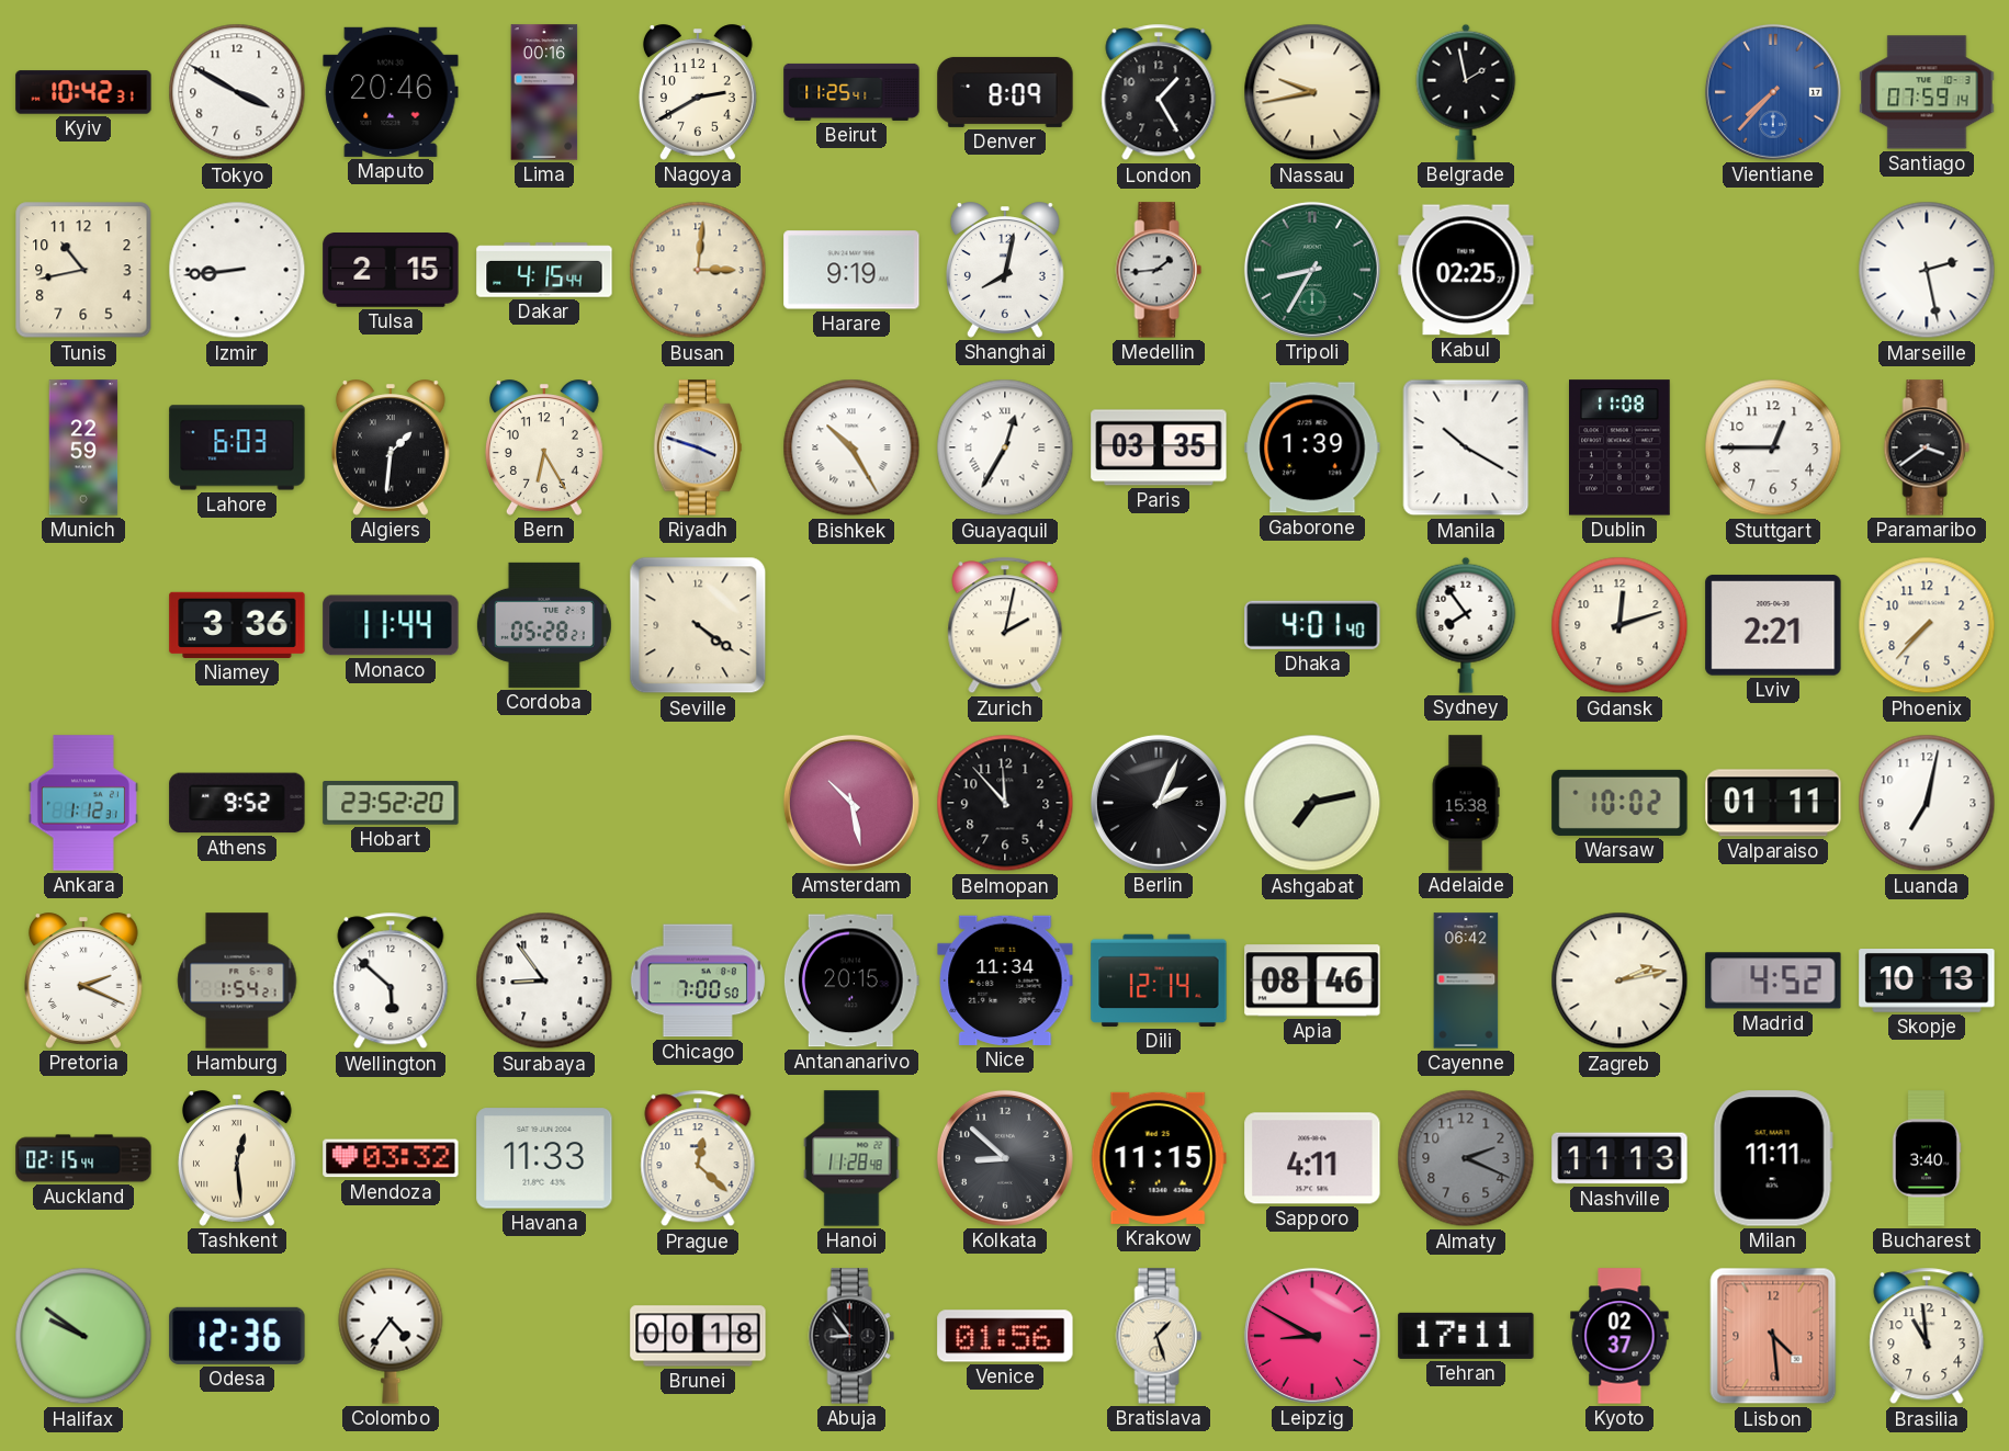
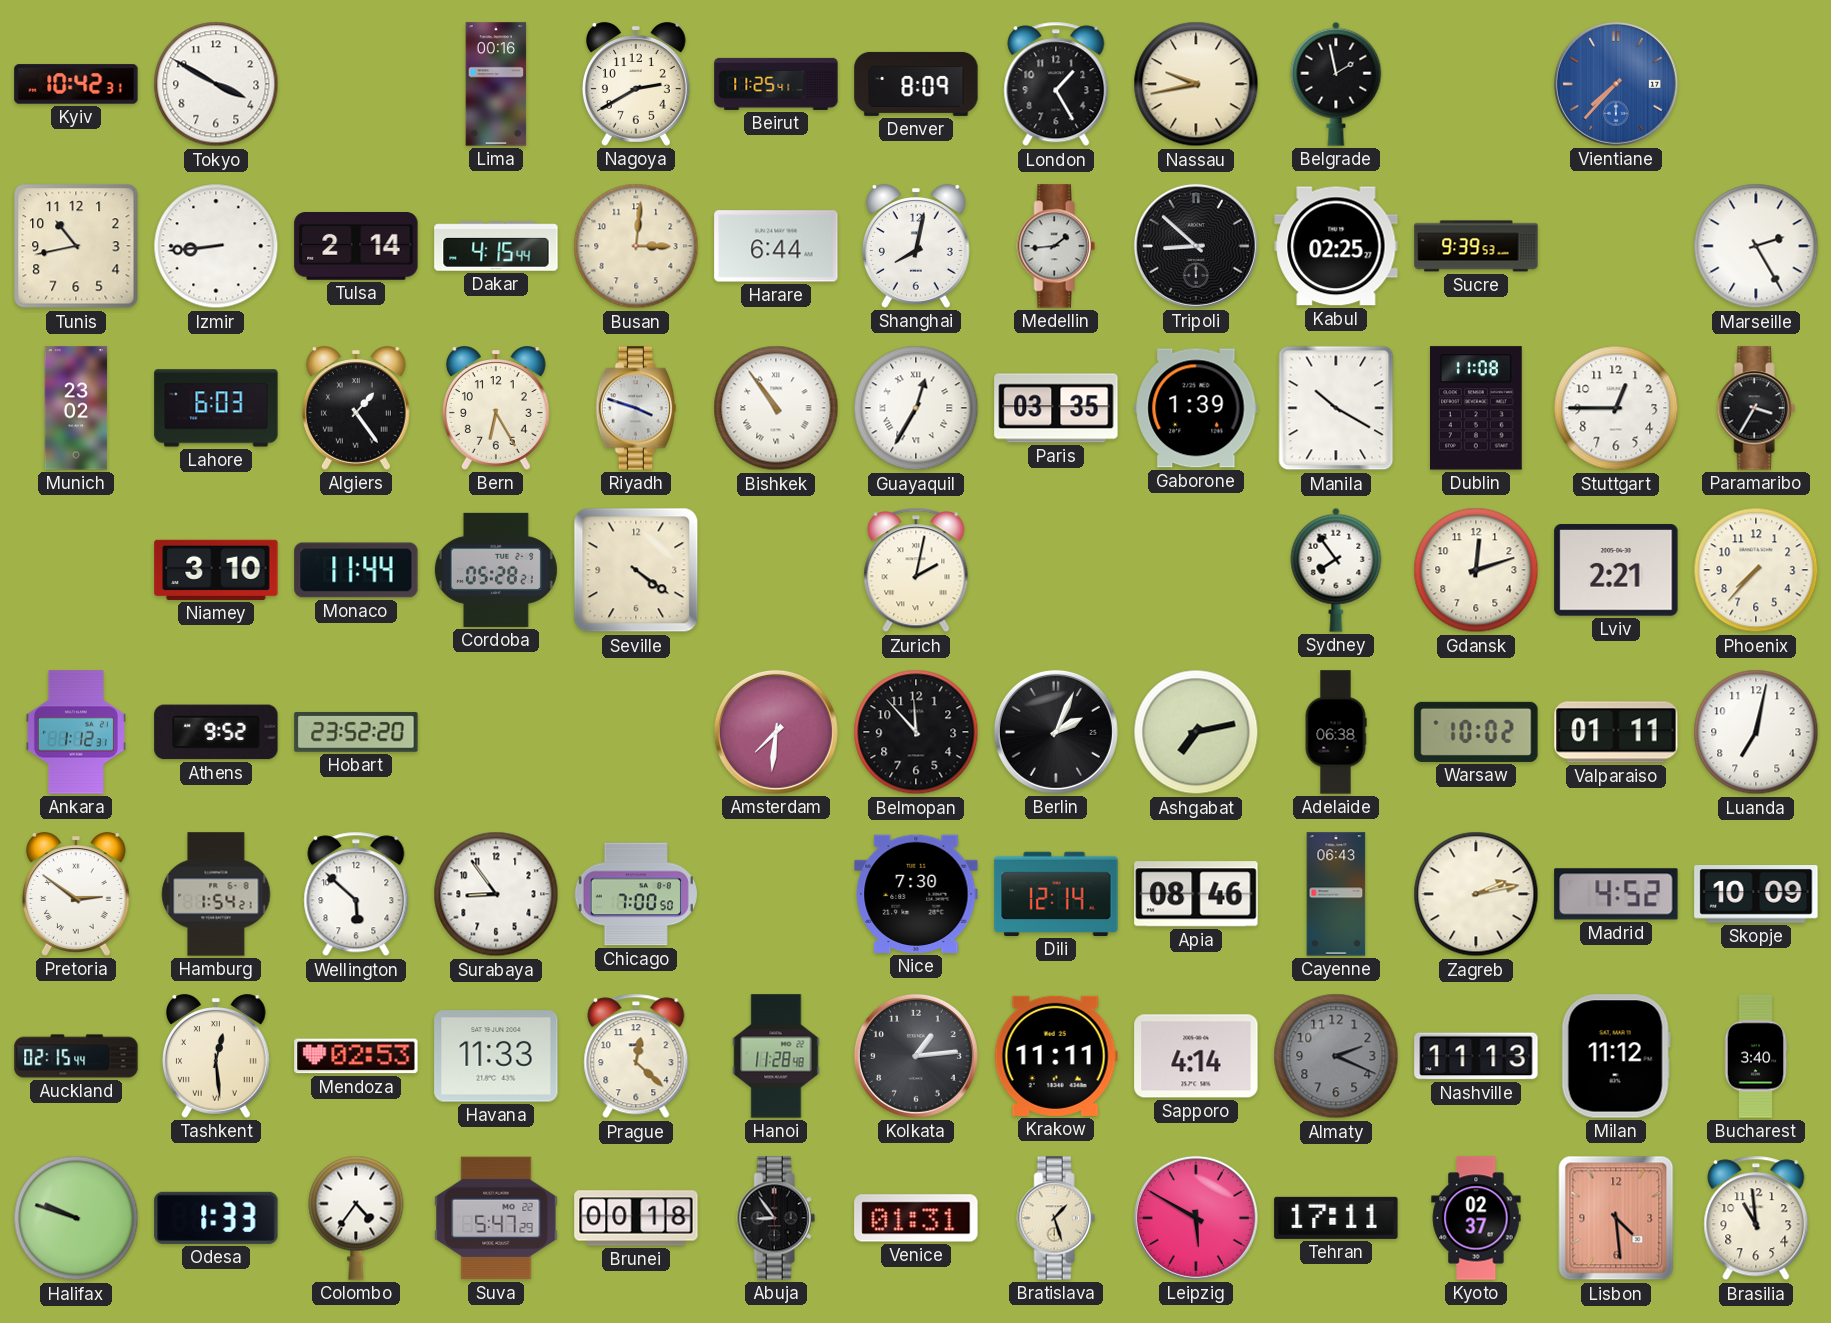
Maputo: 20:46 -> none (391, 92)
Santiago: 07:59 -> none (1927, 92)
Tulsa: 2:15 -> 2:14 (356, 247)
Harare: 9:19 -> 6:44 (776, 246)
Tripoli: 8:35 -> 8:52 (1196, 246)
Tripoli dial: green -> black (1196, 246)
Sucre: none -> 9:39 (1476, 246)
Marseille: 2:28 -> 2:25 (1756, 246)
Munich: 22:59 -> 23:02 (76, 408)
Algiers: 1:31 -> 1:24 (356, 408)
Bishkek: 10:25 -> 10:54 (776, 408)
Paramaribo: 3:39 -> 3:35 (1756, 408)
Niamey: 3:36 -> 3:10 (216, 570)
Dhaka: 4:01 -> none (1312, 625)
Amsterdam: 10:28 -> 7:31 (776, 732)
Adelaide: 15:38 -> 06:38 (1336, 732)
Pretoria: 2:19 -> 2:51 (76, 894)
Antananarivo: 20:15 -> none (851, 980)
Nice: 11:34 -> 7:30 (916, 894)
Cayenne: 06:42 -> 06:43 (1336, 894)
Skopje: 10:13 -> 10:09 (1756, 895)
Mendoza: 03:32 -> 02:53 (356, 1056)
Kolkata: 8:52 -> 1:14 (916, 1056)
Krakow: 11:15 -> 11:11 (1056, 1056)
Sapporo: 4:11 -> 4:14 (1196, 1056)
Milan: 11:11 -> 11:12 (1616, 1056)
Halifax: 9:51 -> 9:48 (76, 1218)
Odesa: 12:36 -> 1:33 (216, 1218)
Suva: none -> 5:47 (496, 1218)
Venice: 01:56 -> 01:31 (916, 1218)
Leipzig: 8:50 -> 5:50 (1196, 1218)
